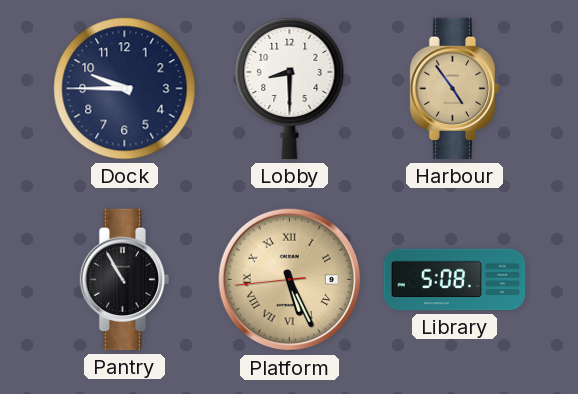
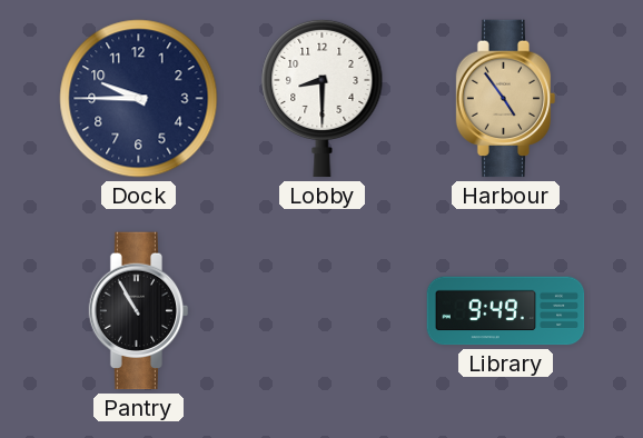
Platform: 5:25 -> none (290, 280)
Library: 5:08 -> 9:49 (506, 311)
